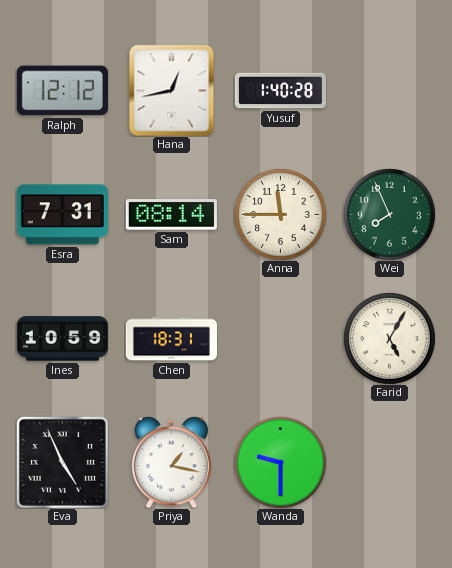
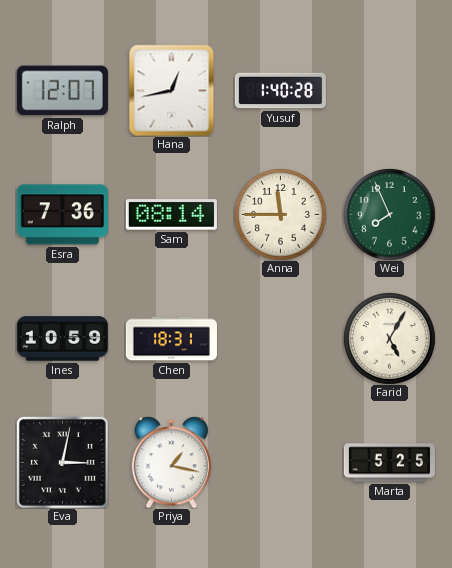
Ralph: 12:12 -> 12:07 (62, 91)
Esra: 7:31 -> 7:36 (62, 215)
Eva: 4:56 -> 3:02 (62, 462)
Wanda: 9:30 -> none (281, 463)
Marta: none -> 5:25 (389, 463)
